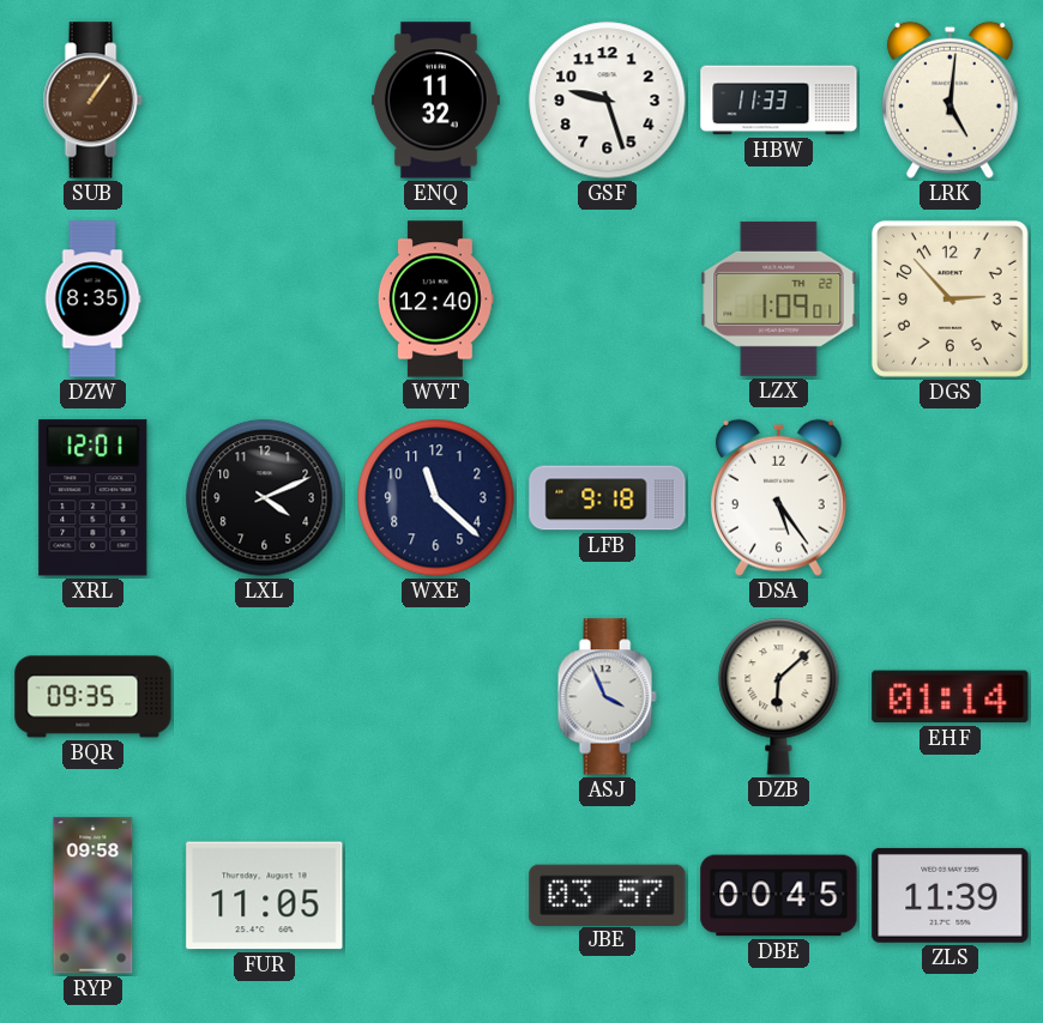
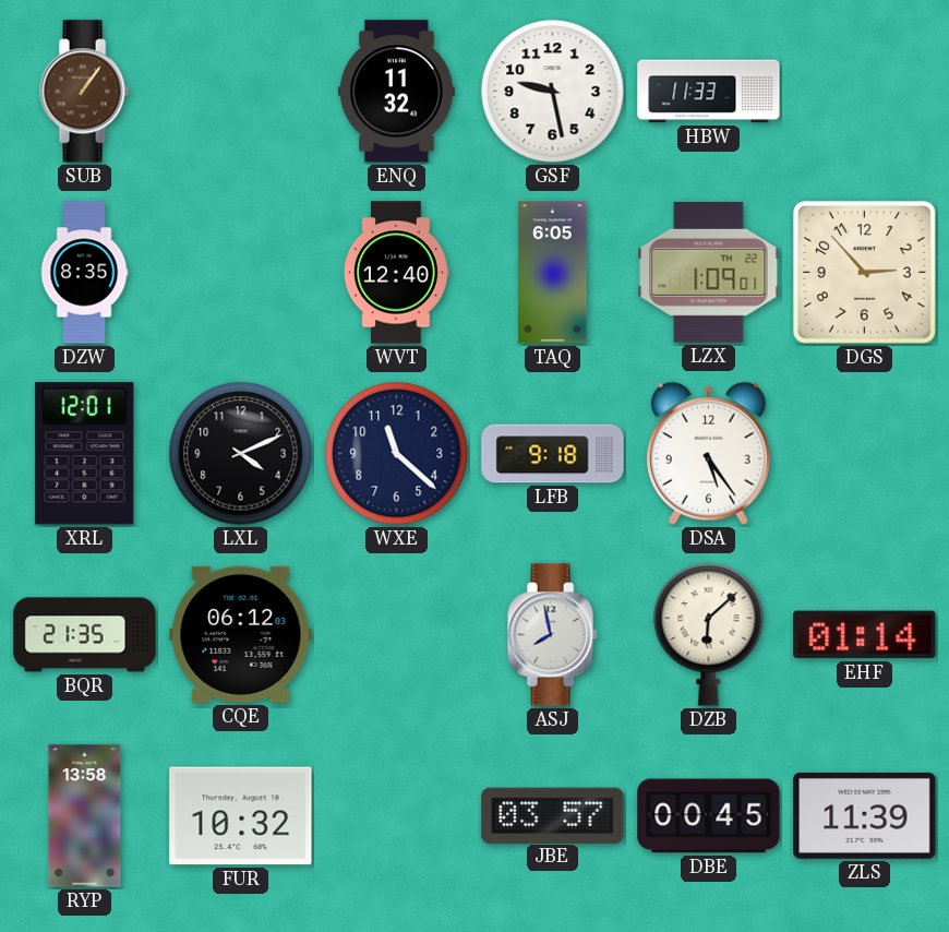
GSF: 9:27 -> 9:28 (553, 92)
LRK: 5:01 -> none (949, 99)
TAQ: none -> 6:05 (553, 273)
BQR: 09:35 -> 21:35 (85, 635)
CQE: none -> 06:12 (241, 634)
ASJ: 3:56 -> 7:58 (552, 635)
RYP: 09:58 -> 13:58 (85, 816)
FUR: 11:05 -> 10:32 (241, 816)
